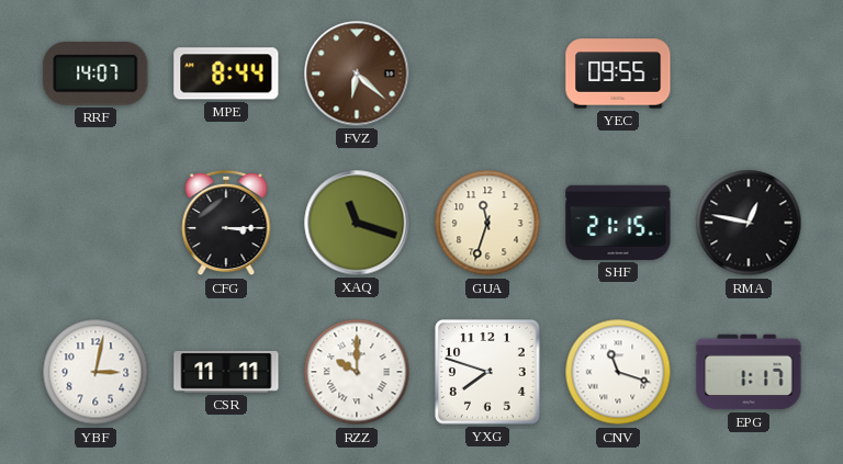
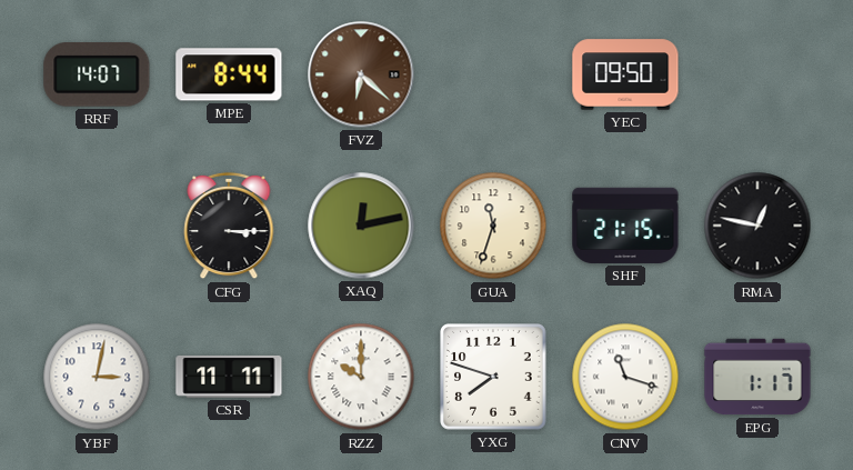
YEC: 09:55 -> 09:50 (625, 74)
XAQ: 11:18 -> 12:13 (361, 226)
